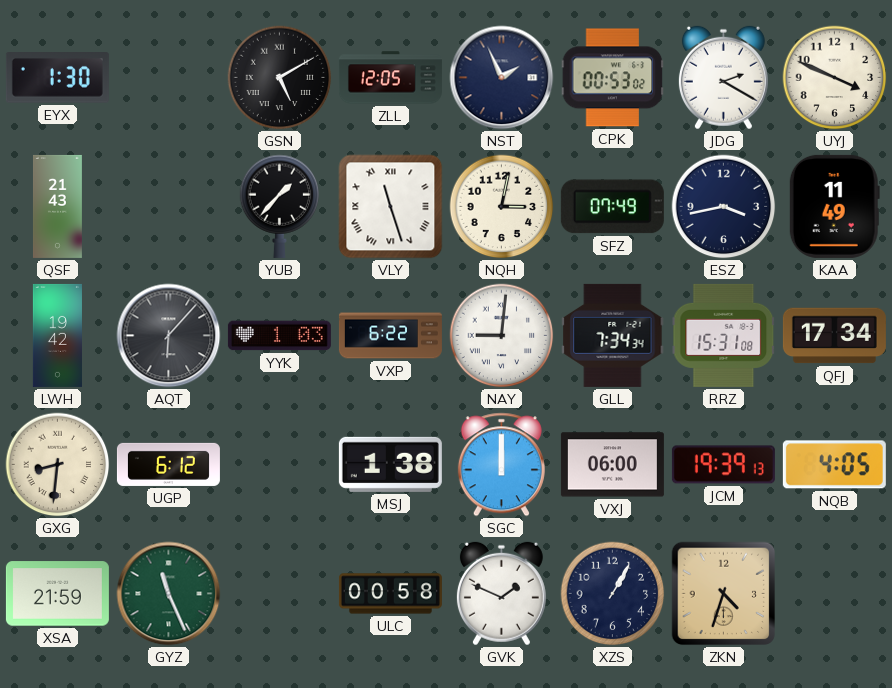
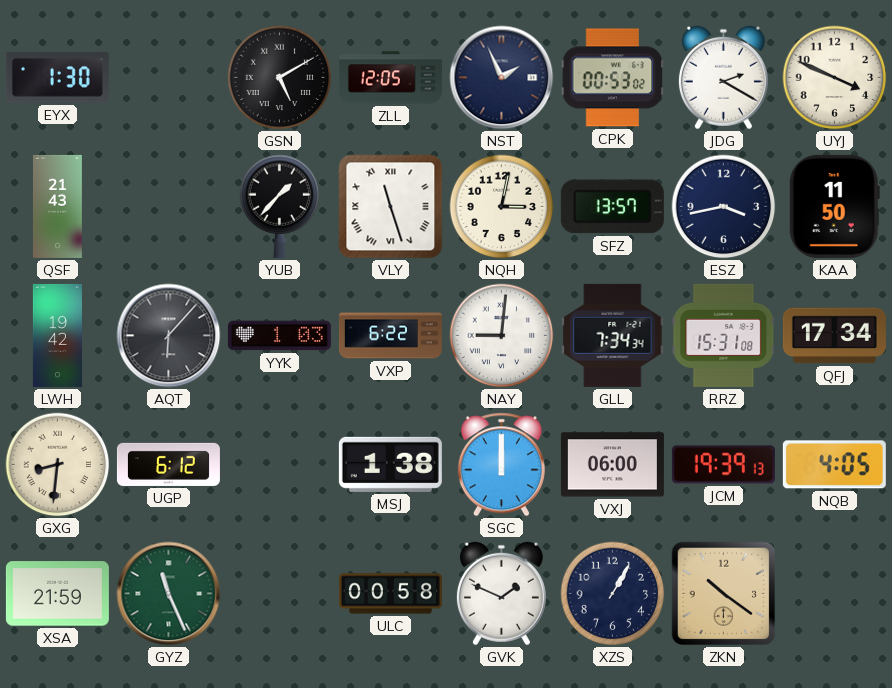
SFZ: 07:49 -> 13:57 (612, 207)
KAA: 11:49 -> 11:50 (834, 206)
ZKN: 4:33 -> 10:21 (724, 594)
